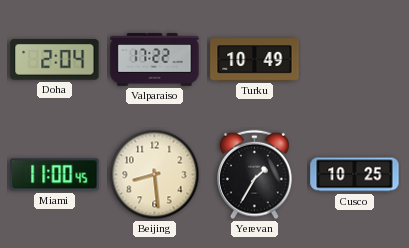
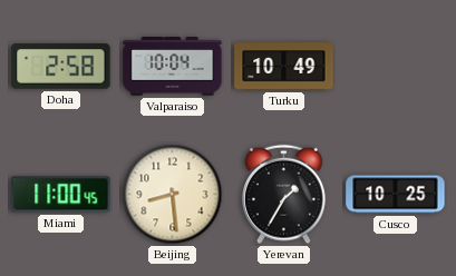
Doha: 2:04 -> 2:58 (61, 67)
Valparaiso: 17:22 -> 10:04 (173, 67)
